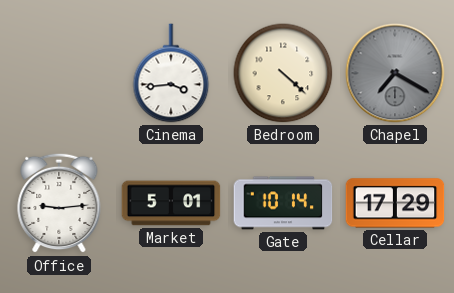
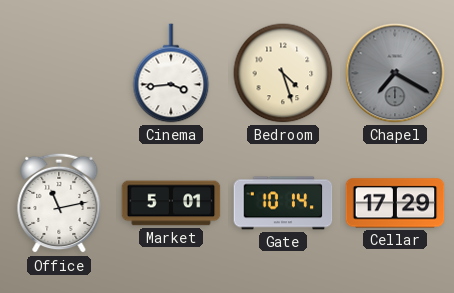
Bedroom: 4:22 -> 4:27 (283, 73)
Office: 9:14 -> 11:13 (59, 203)
